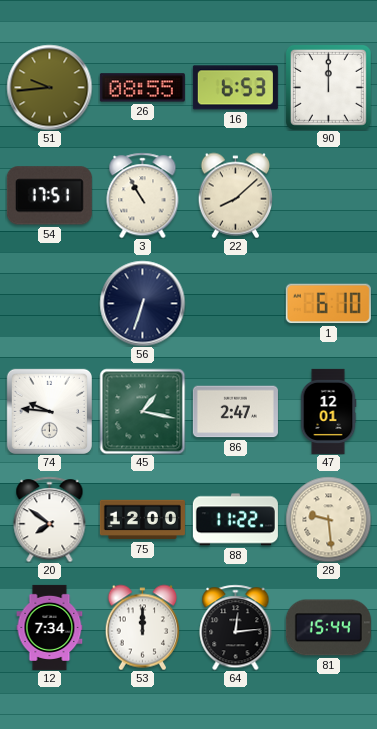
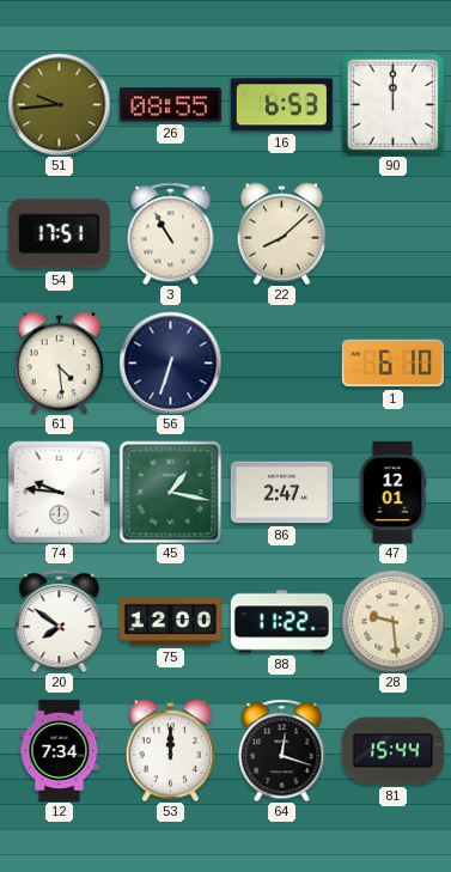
61: none -> 4:29 (60, 362)
64: 12:14 -> 12:18 (282, 750)
